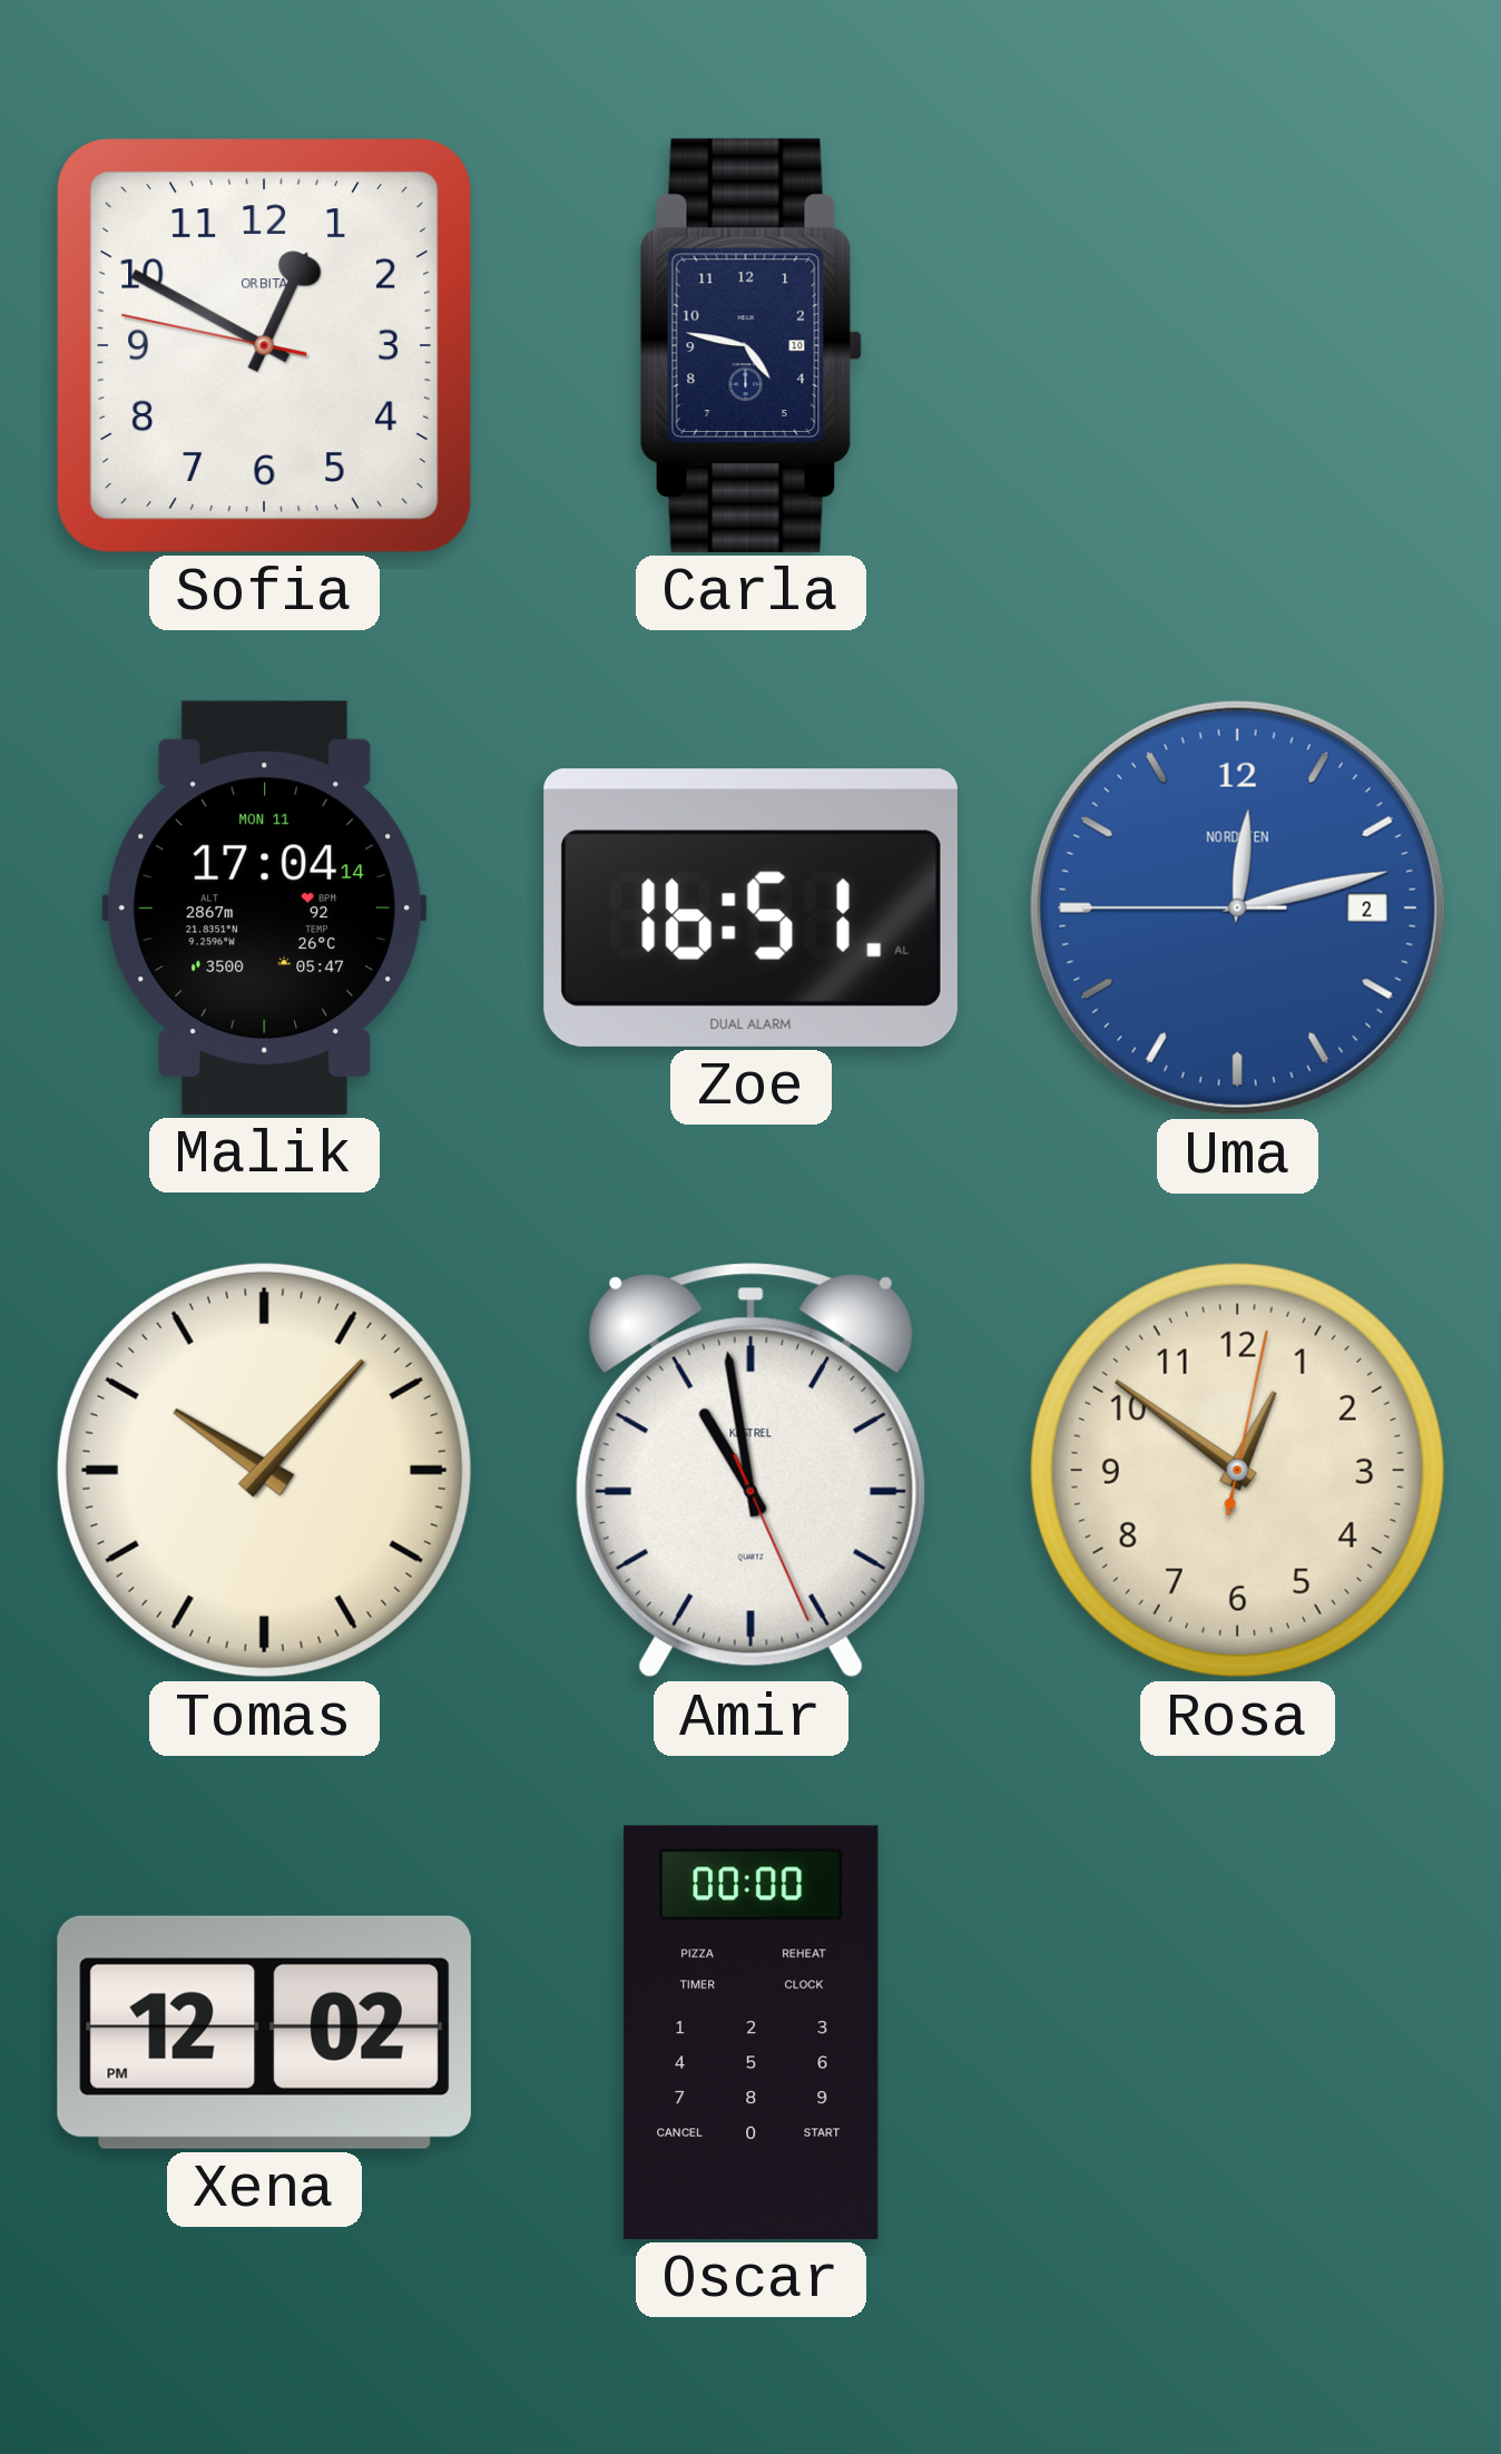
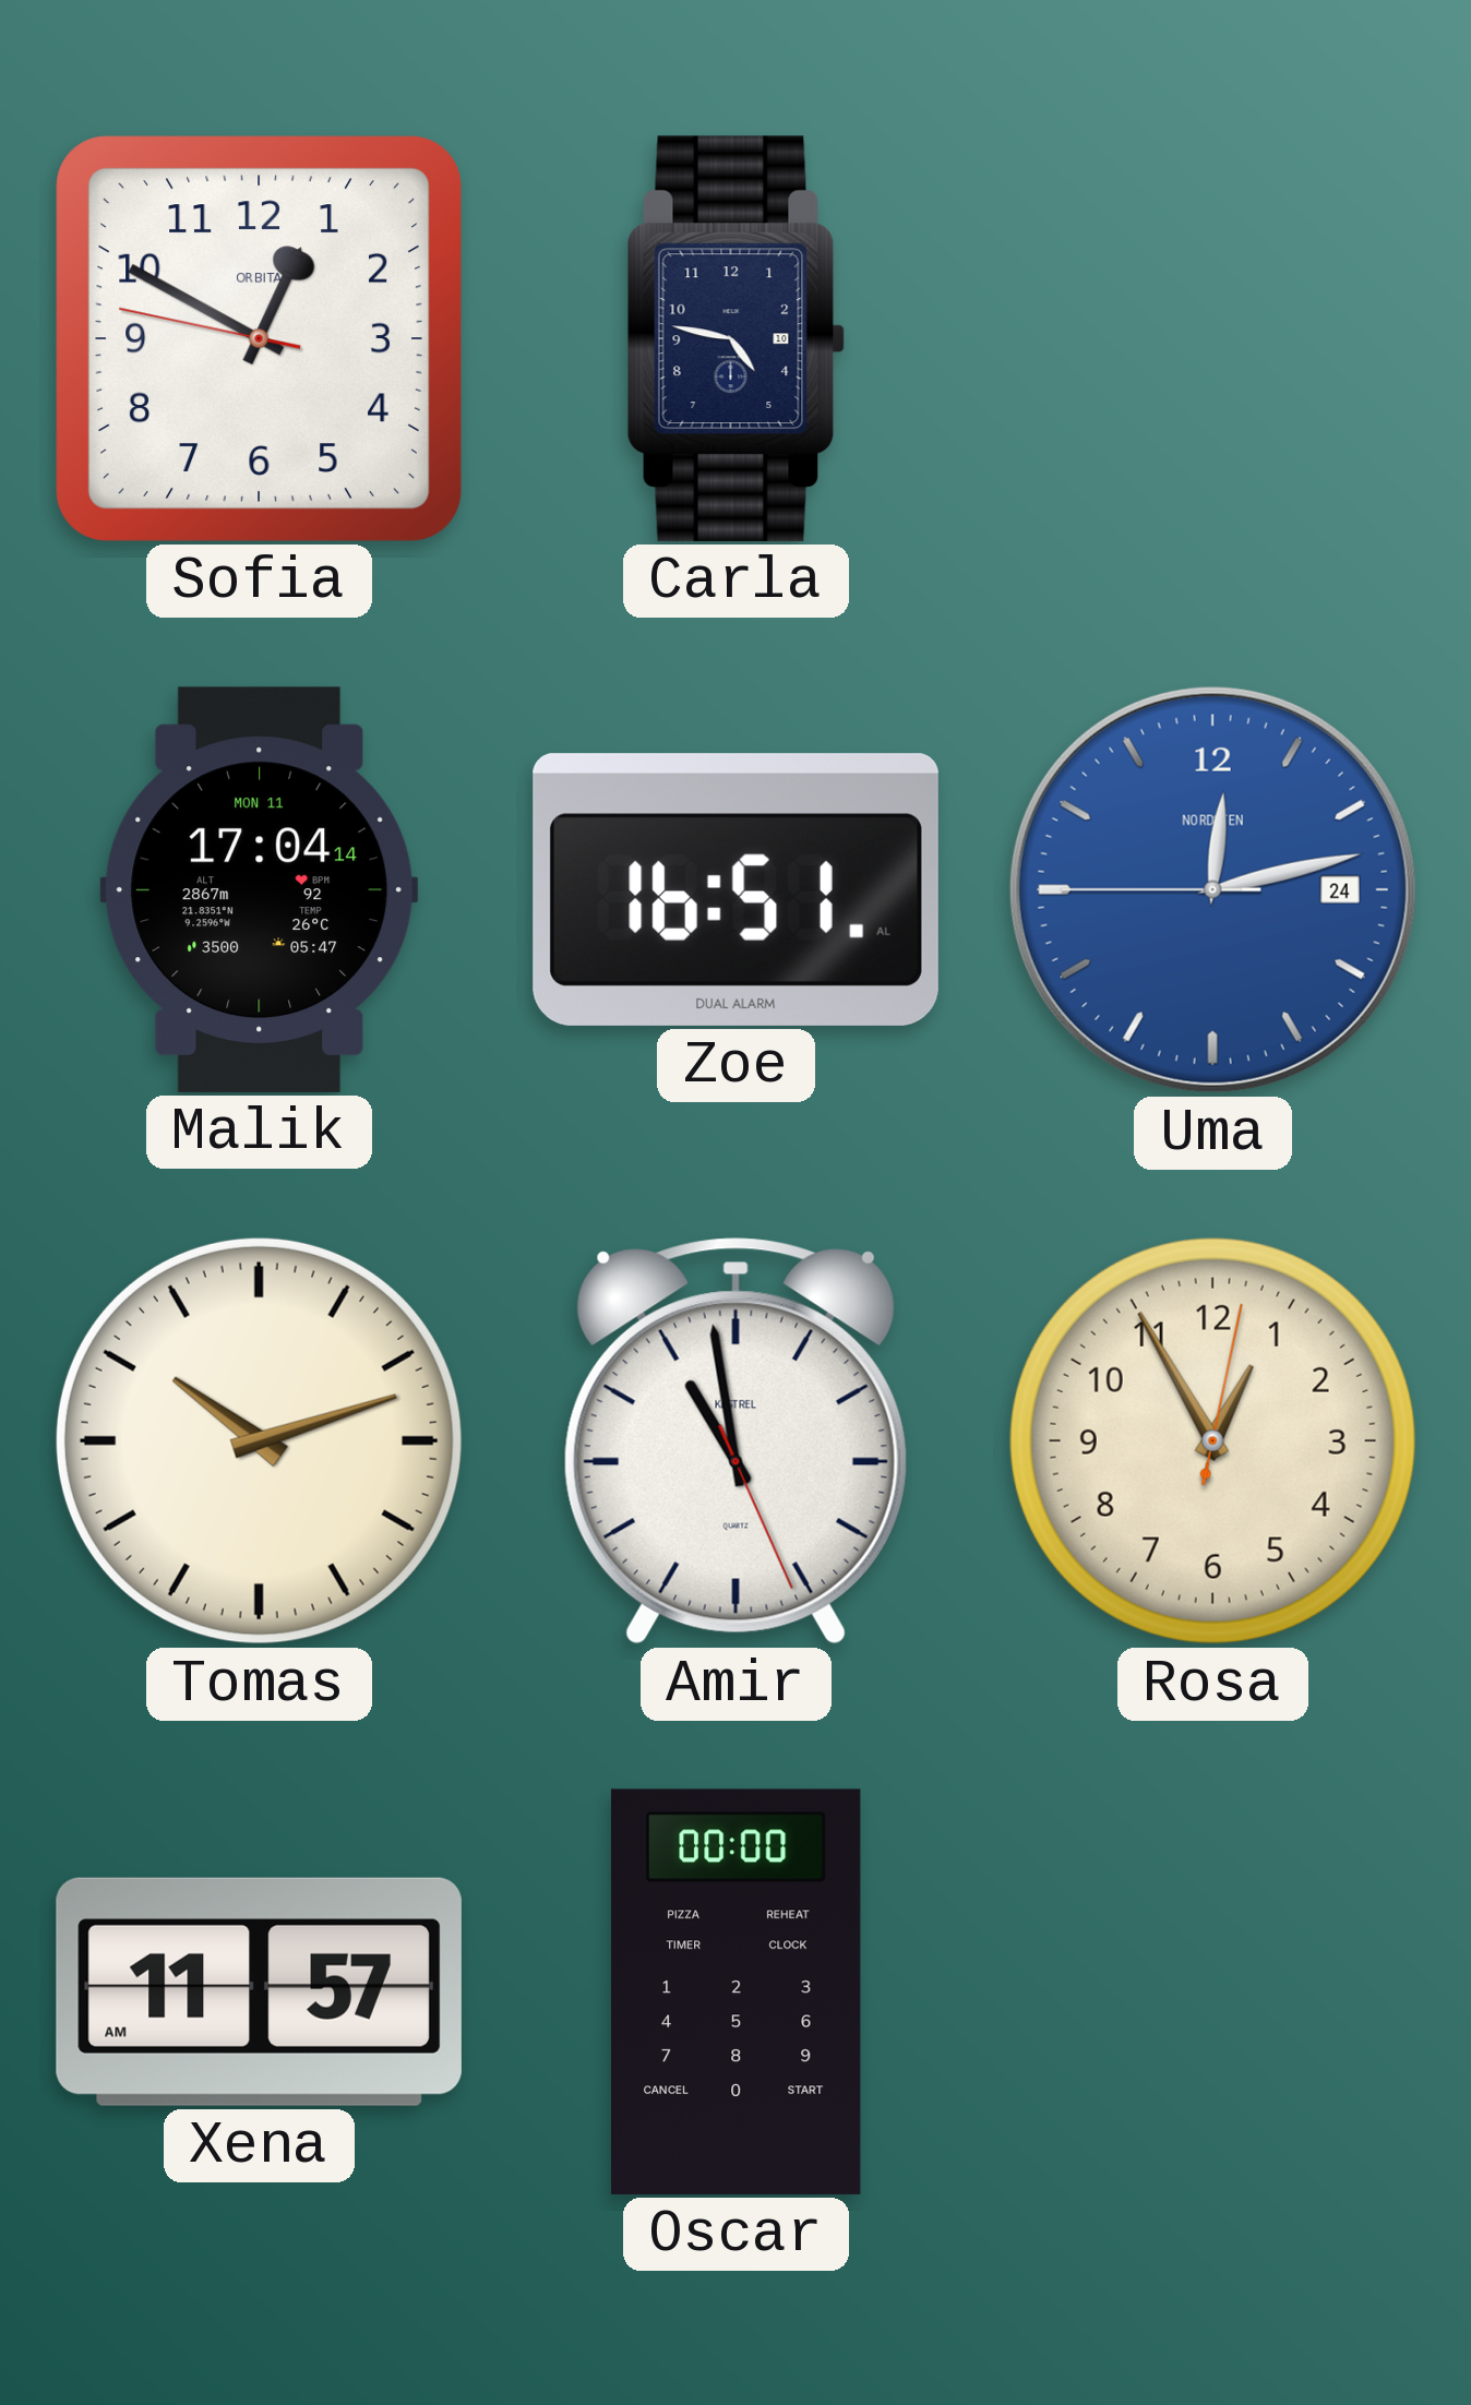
Uma date: 2 -> 24 (1212, 889)
Tomas: 10:07 -> 10:12 (259, 1440)
Rosa: 12:51 -> 12:55 (1212, 1440)
Xena: 12:02 -> 11:57 (259, 1991)
